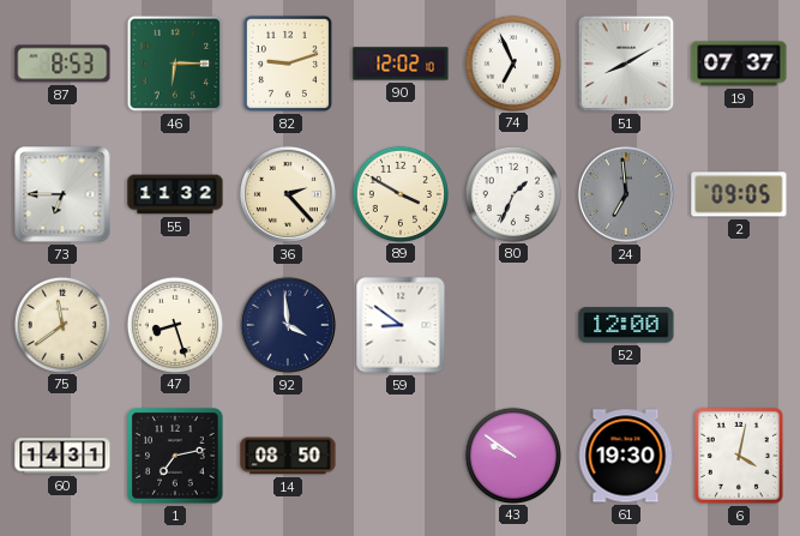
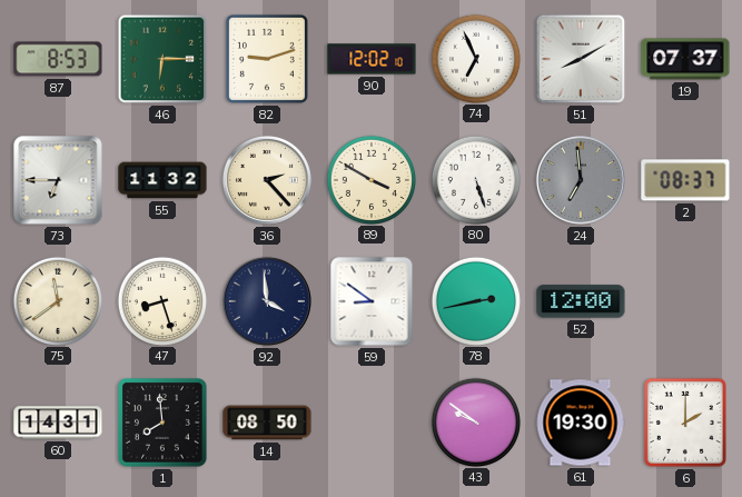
80: 1:34 -> 5:27 (475, 179)
2: 09:05 -> 08:37 (685, 180)
78: none -> 2:43 (475, 300)
1: 7:13 -> 7:59 (162, 423)
6: 4:02 -> 2:00 (685, 423)
